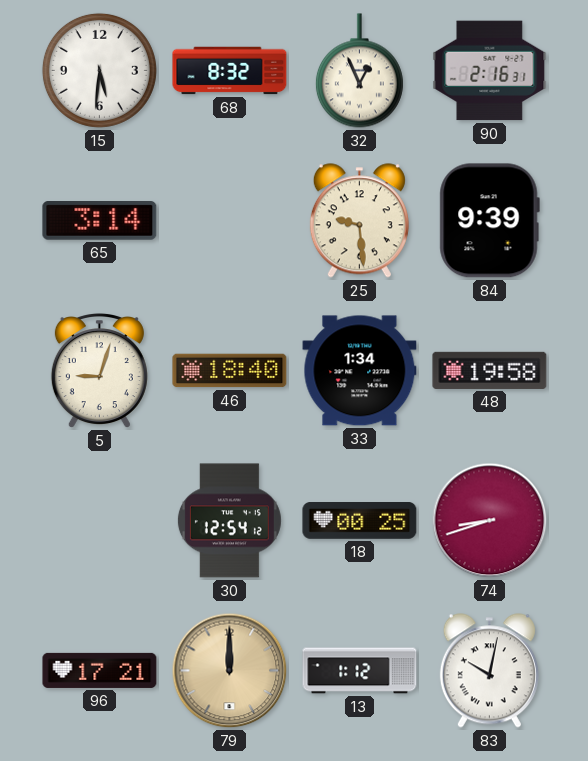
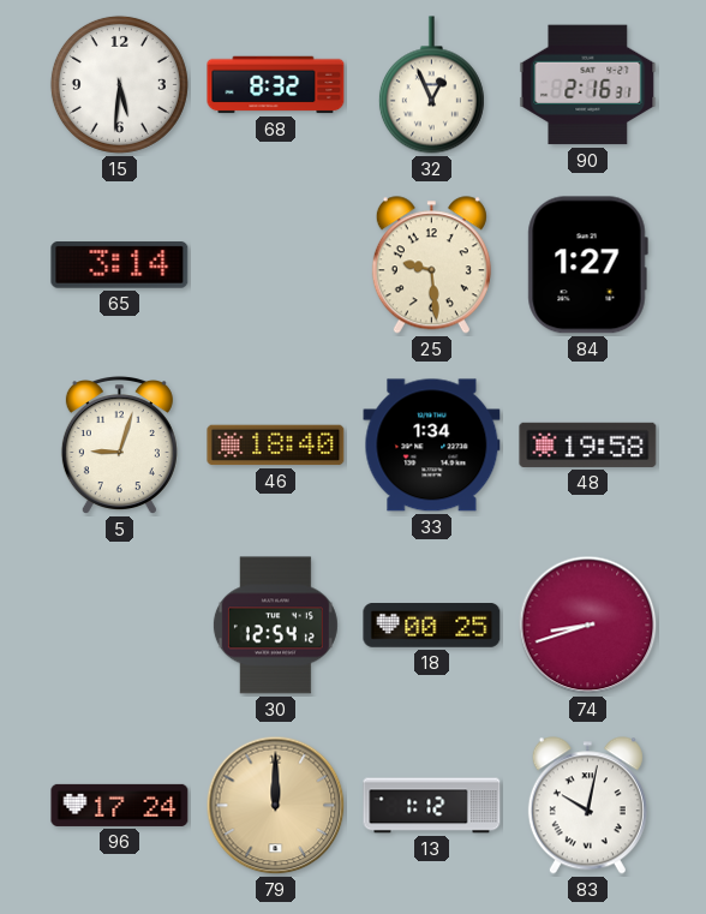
84: 9:39 -> 1:27 (587, 265)
96: 17:21 -> 17:24 (120, 805)
